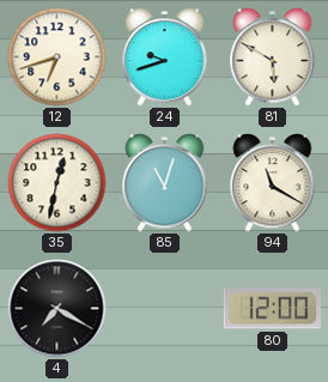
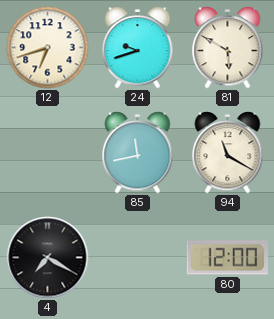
35: 12:32 -> none (57, 183)
85: 11:03 -> 11:43 (138, 153)
